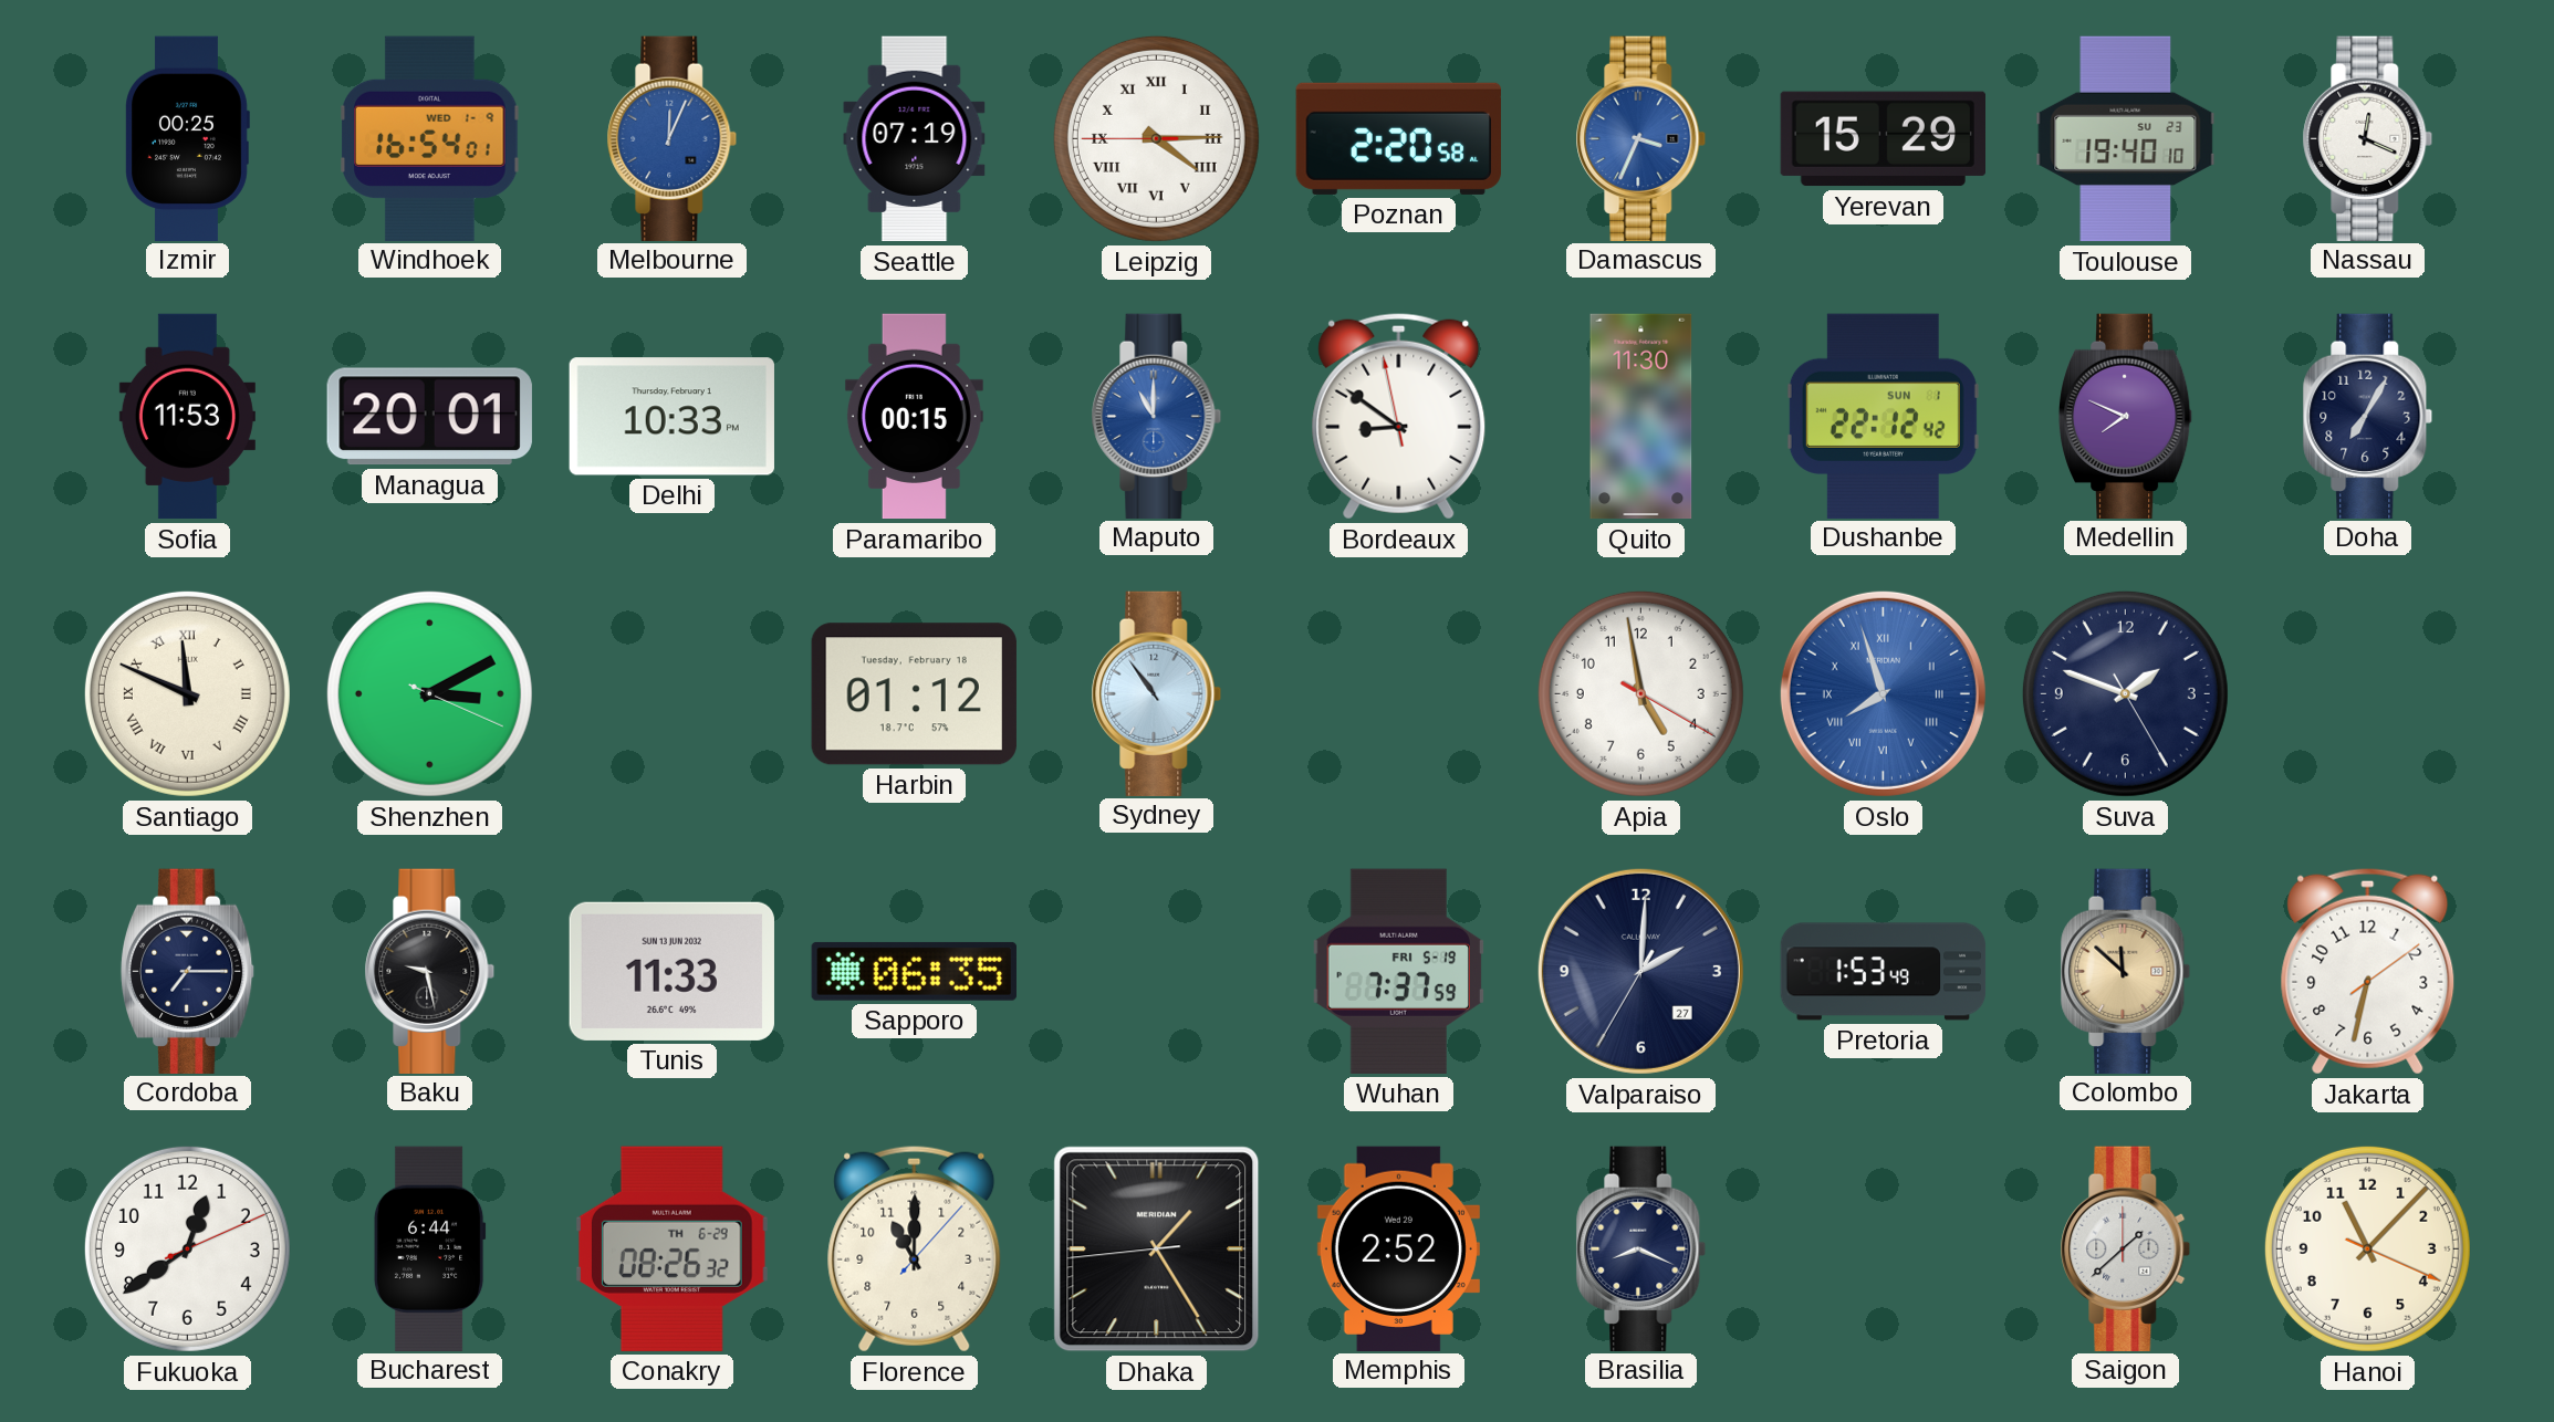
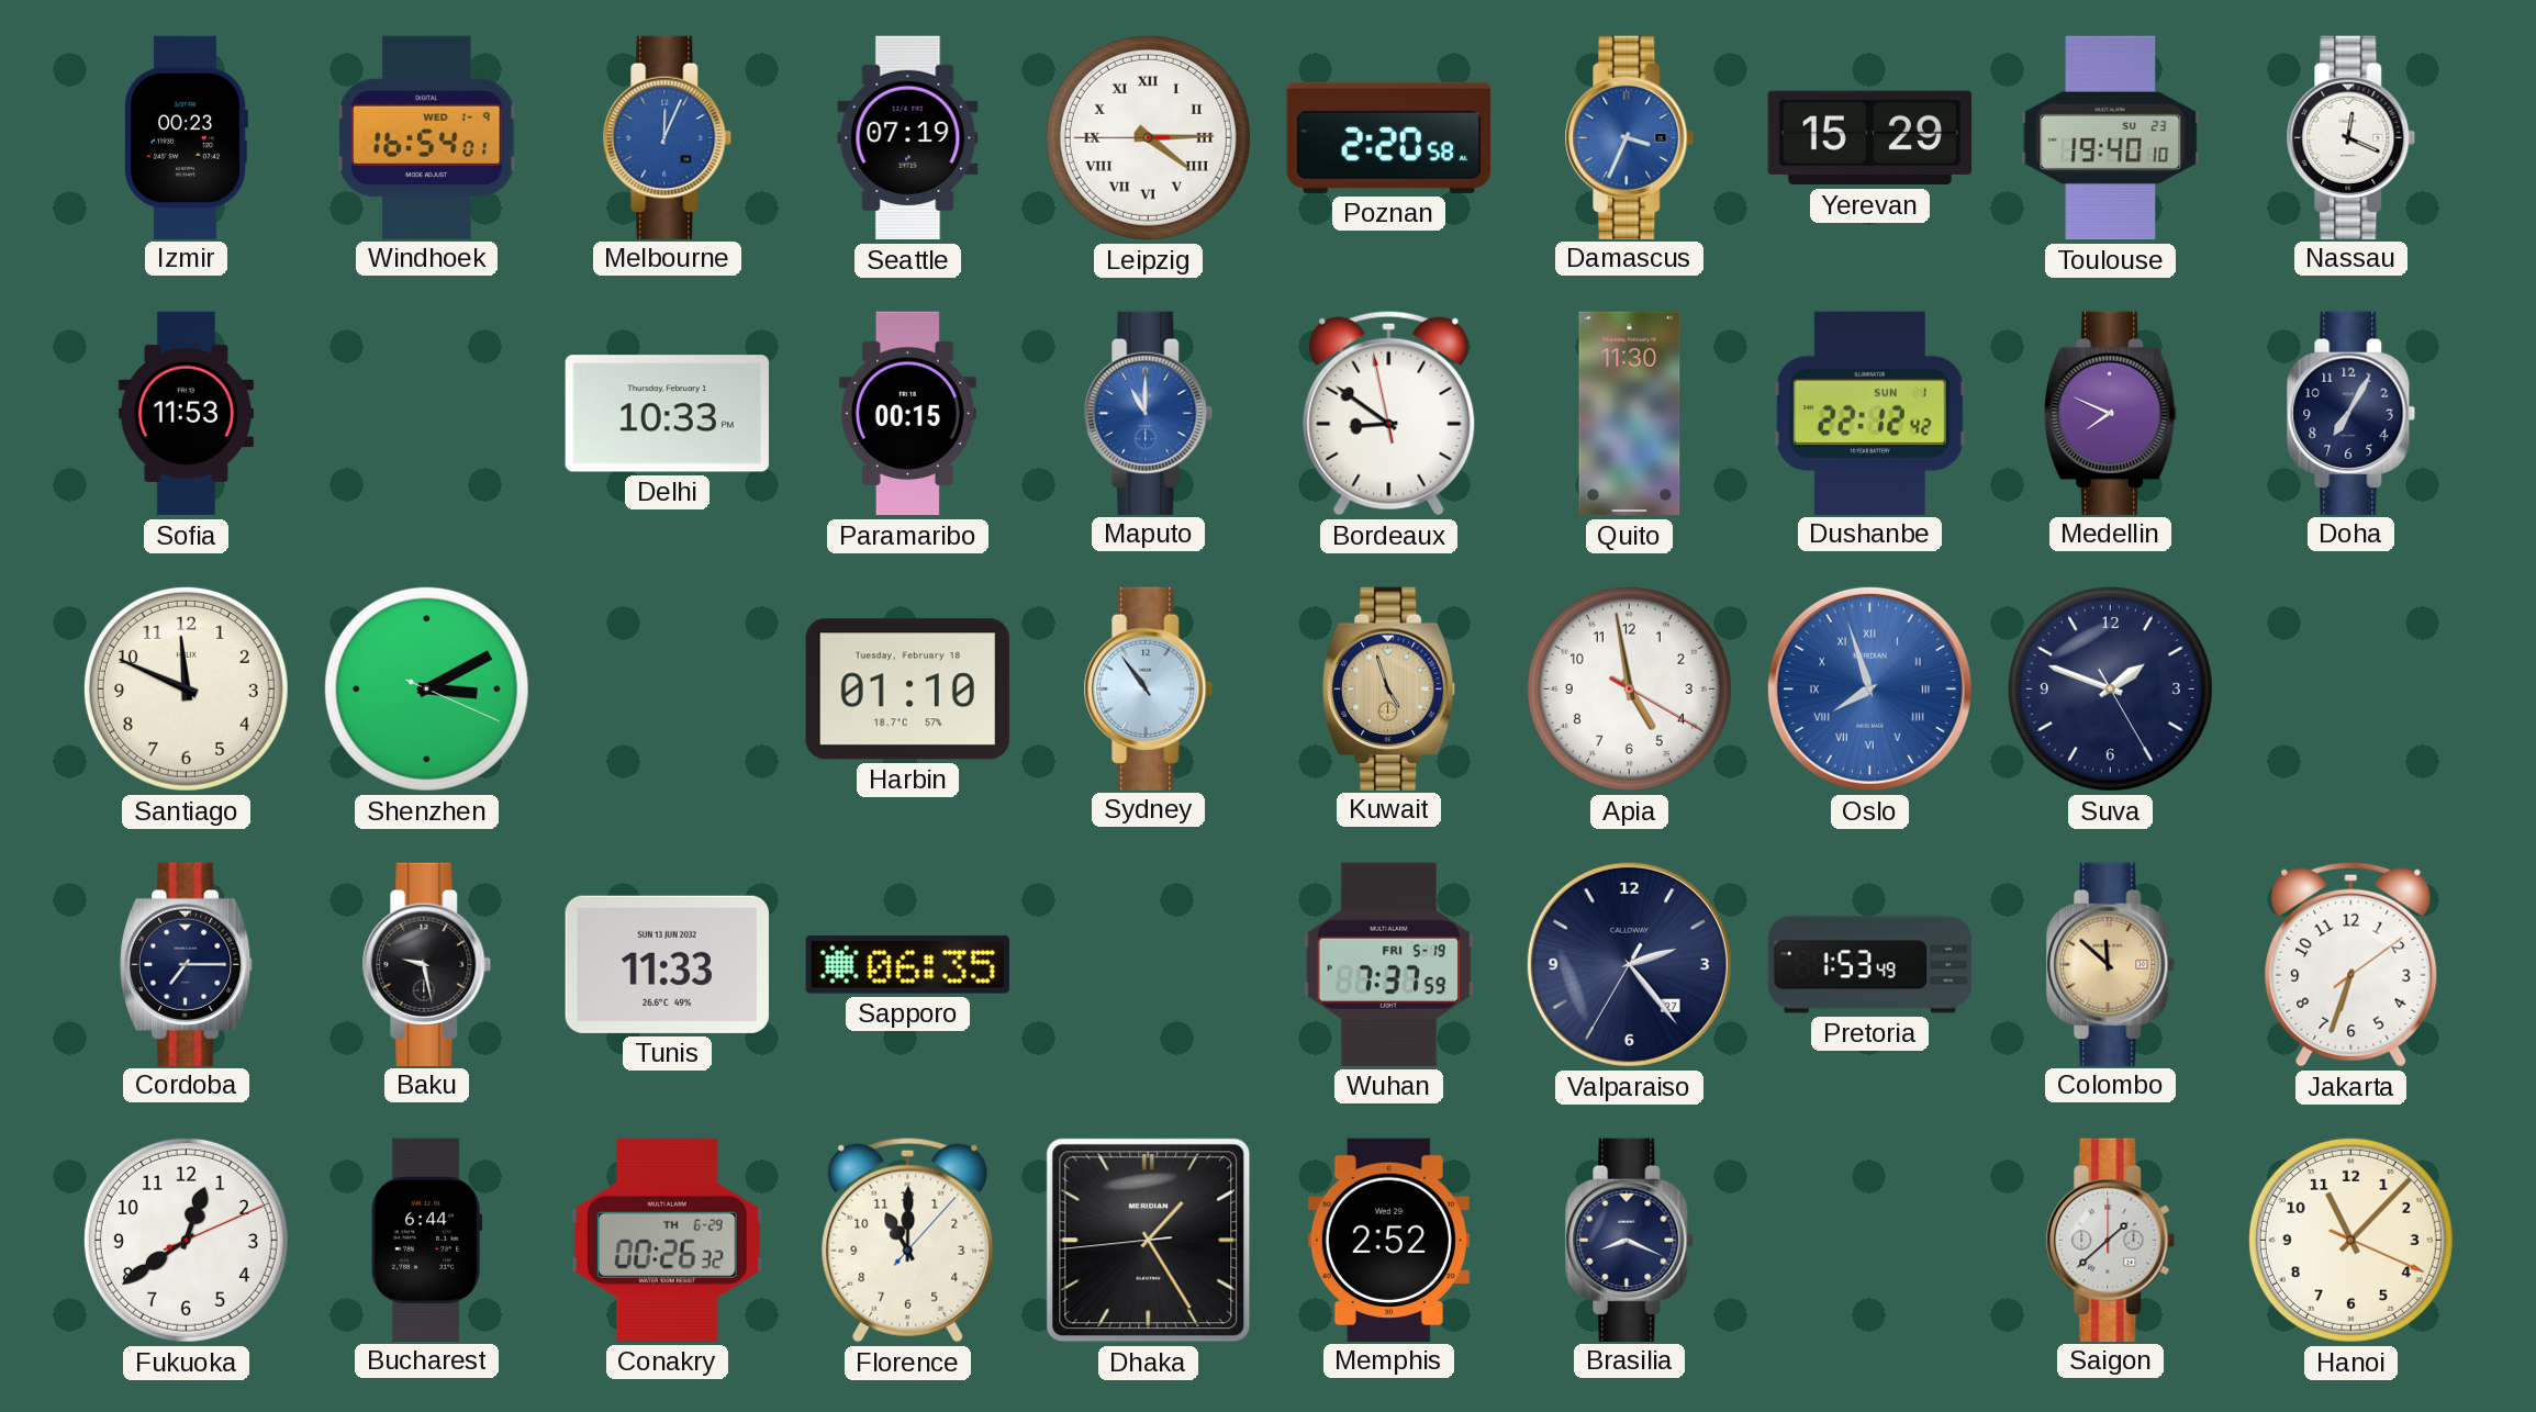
Izmir: 00:25 -> 00:23 (186, 137)
Managua: 20:01 -> none (429, 417)
Santiago numerals: Roman -> Arabic (186, 688)
Harbin: 01:12 -> 01:10 (907, 690)
Kuwait: none -> 4:57 (1389, 688)
Valparaiso: 2:00 -> 2:23 (1629, 964)
Jakarta: 6:32 -> 6:33 (2351, 964)
Conakry: 08:26 -> 00:26 (667, 1240)
